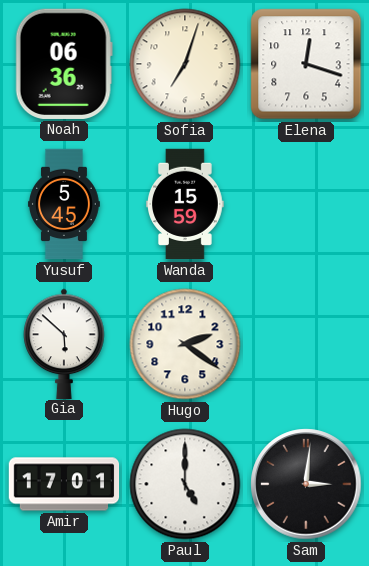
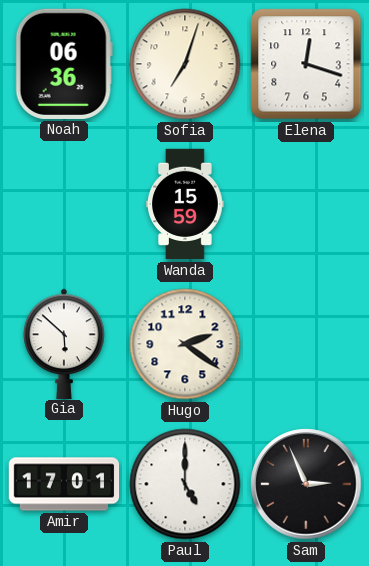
Yusuf: 5:45 -> none (64, 204)
Sam: 3:01 -> 2:56 (306, 484)
